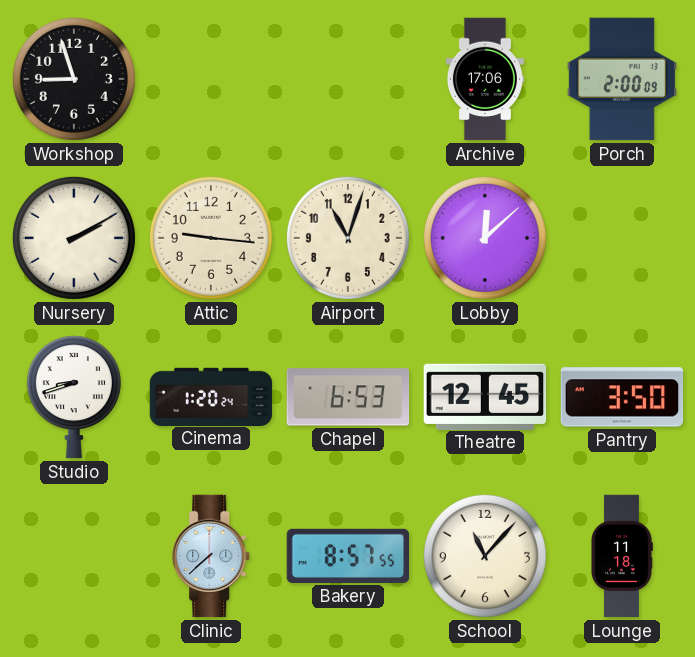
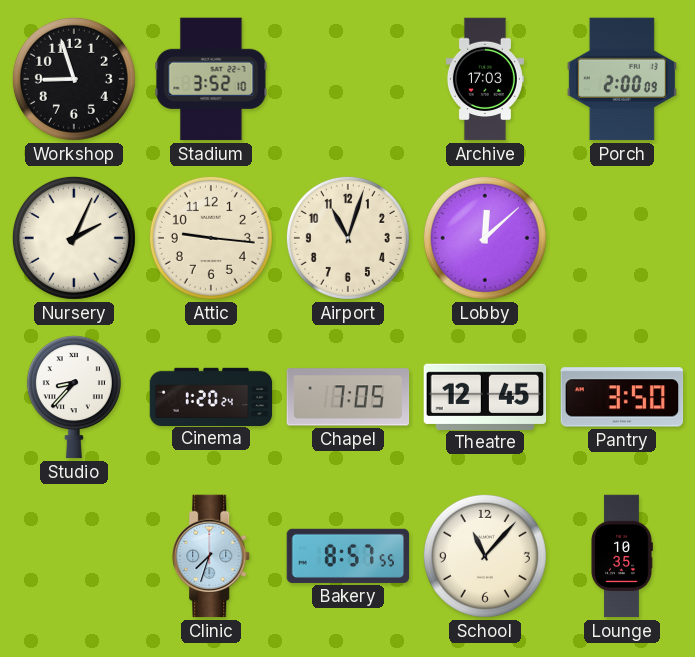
Stadium: none -> 3:52 (211, 79)
Archive: 17:06 -> 17:03 (485, 79)
Nursery: 2:10 -> 2:04 (74, 238)
Studio: 8:42 -> 8:37 (74, 397)
Chapel: 6:53 -> 7:05 (348, 397)
Clinic: 7:38 -> 7:33 (212, 556)
Lounge: 11:18 -> 10:35 (622, 556)
